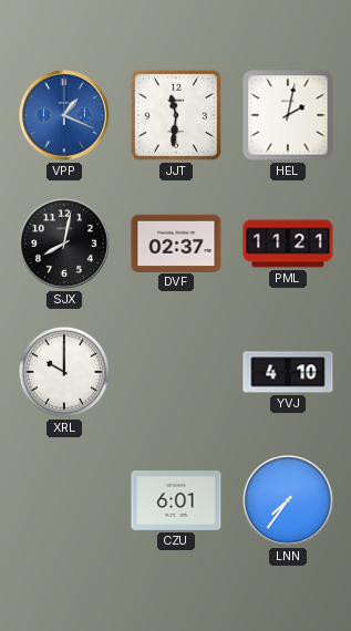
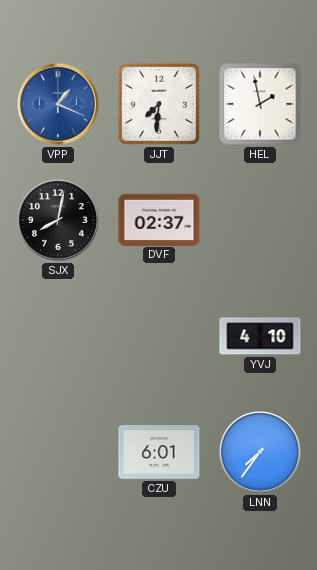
JJT: 11:31 -> 7:31 (159, 104)
HEL: 2:02 -> 1:58 (260, 104)
PML: 11:21 -> none (288, 244)
XRL: 10:00 -> none (64, 372)
